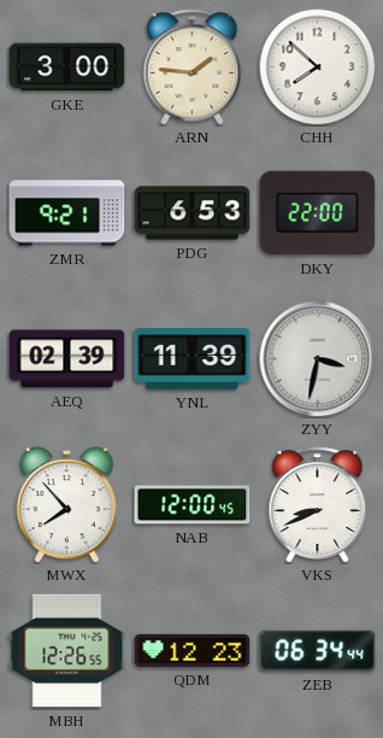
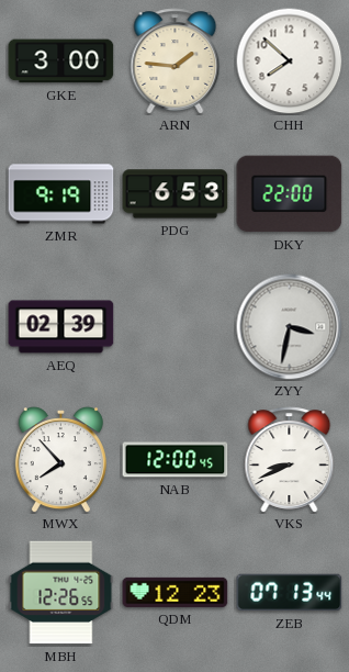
ZMR: 9:21 -> 9:19 (61, 194)
YNL: 11:39 -> none (193, 359)
ZEB: 06:34 -> 07:13 (290, 593)
